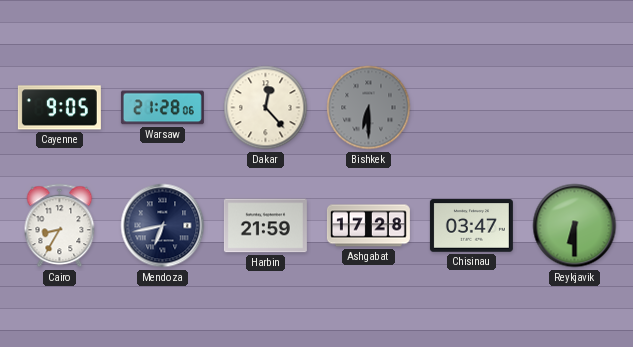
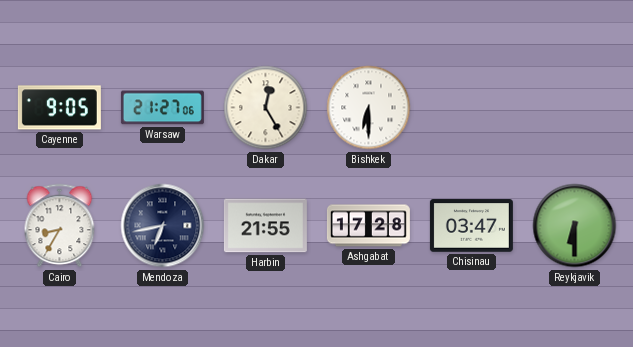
Warsaw: 21:28 -> 21:27 (162, 108)
Dakar: 12:23 -> 12:25 (266, 108)
Bishkek dial: grey -> white (369, 108)
Harbin: 21:59 -> 21:55 (265, 226)
